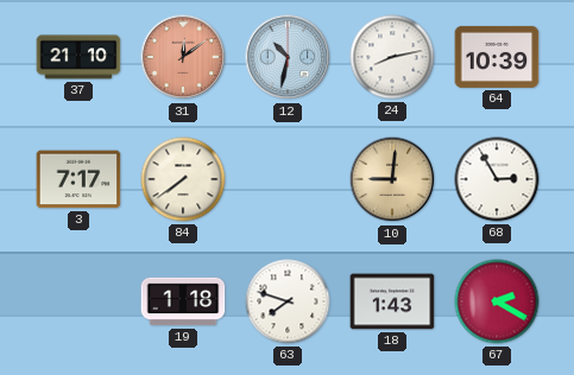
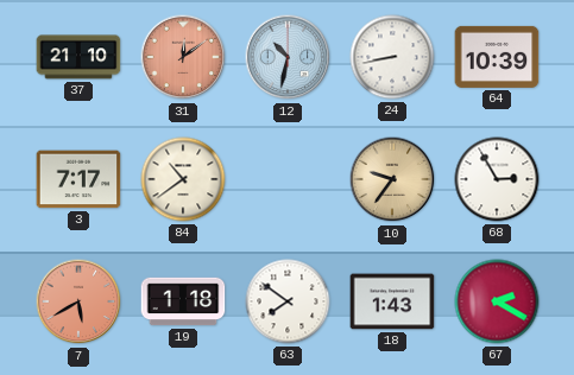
24: 8:13 -> 8:43 (392, 57)
84: 7:39 -> 10:39 (183, 179)
10: 9:01 -> 9:36 (392, 179)
7: none -> 5:40 (78, 301)
63: 7:48 -> 7:51 (288, 301)
